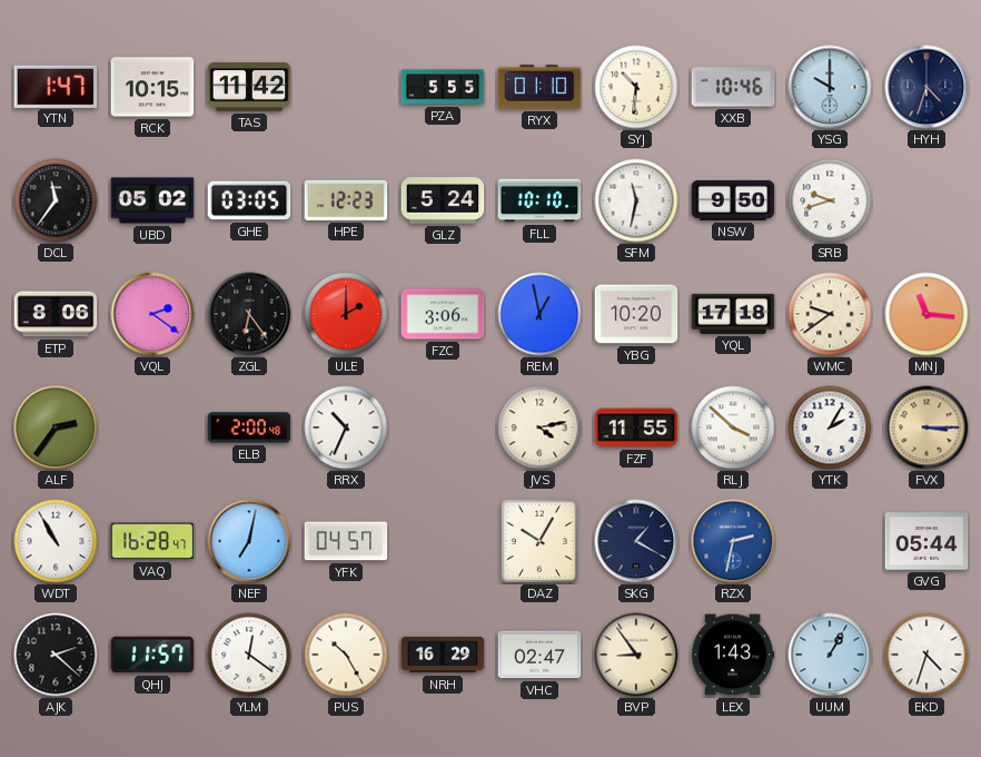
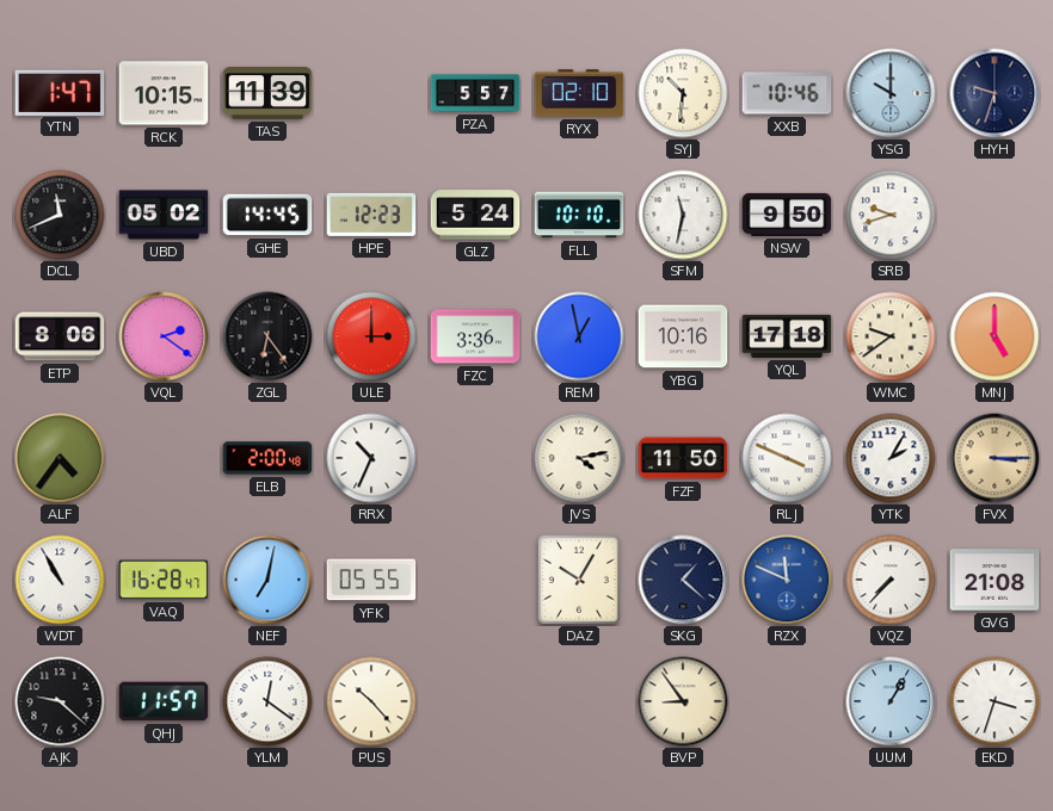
TAS: 11:42 -> 11:39 (267, 93)
PZA: 5:55 -> 5:57 (475, 93)
RYX: 01:10 -> 02:10 (579, 93)
HYH: 4:33 -> 9:33 (995, 93)
DCL: 11:36 -> 11:41 (60, 215)
GHE: 03:05 -> 14:45 (267, 215)
ULE: 2:00 -> 3:00 (371, 336)
FZC: 3:06 -> 3:36 (475, 336)
YBG: 10:20 -> 10:16 (683, 336)
MNJ: 11:16 -> 5:00 (995, 336)
ALF: 2:36 -> 4:36 (60, 458)
FZF: 11:55 -> 11:50 (683, 458)
RLJ: 3:52 -> 3:49 (787, 458)
YFK: 04:57 -> 05:55 (371, 580)
SKG: 1:20 -> 1:22 (683, 580)
RZX: 2:32 -> 11:49 (787, 580)
VQZ: none -> 7:37 (891, 580)
GVG: 05:44 -> 21:08 (995, 580)
AJK: 2:22 -> 9:22 (60, 701)
PUS: 10:25 -> 10:23 (371, 701)
NRH: 16:29 -> none (443, 655)
VHC: 02:47 -> none (539, 655)
LEX: 1:43 -> none (733, 655)
EKD: 4:33 -> 3:33 (995, 701)
